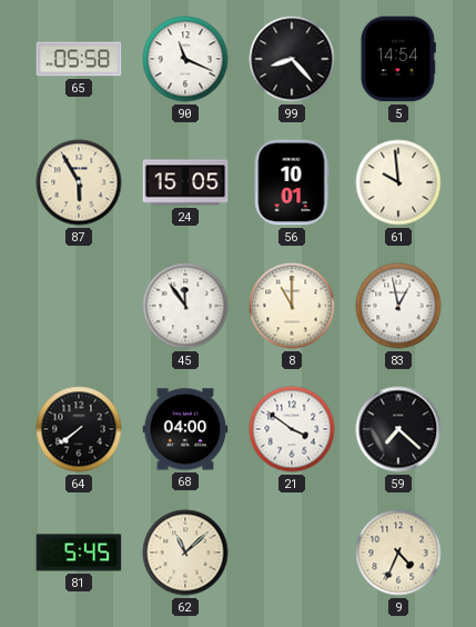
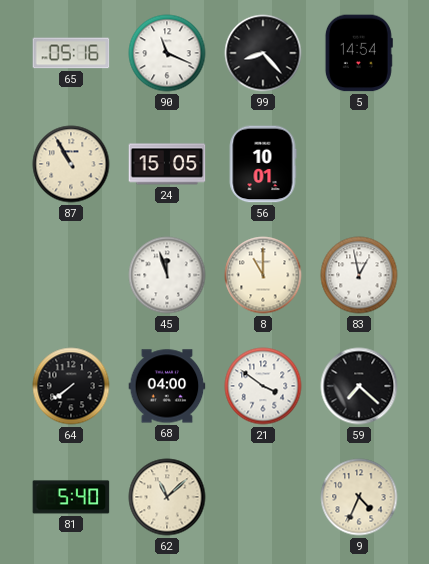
65: 05:58 -> 05:16 (71, 53)
87: 5:55 -> 10:55 (71, 164)
61: 9:59 -> none (398, 182)
45: 11:54 -> 11:57 (167, 275)
81: 5:45 -> 5:40 (71, 497)
